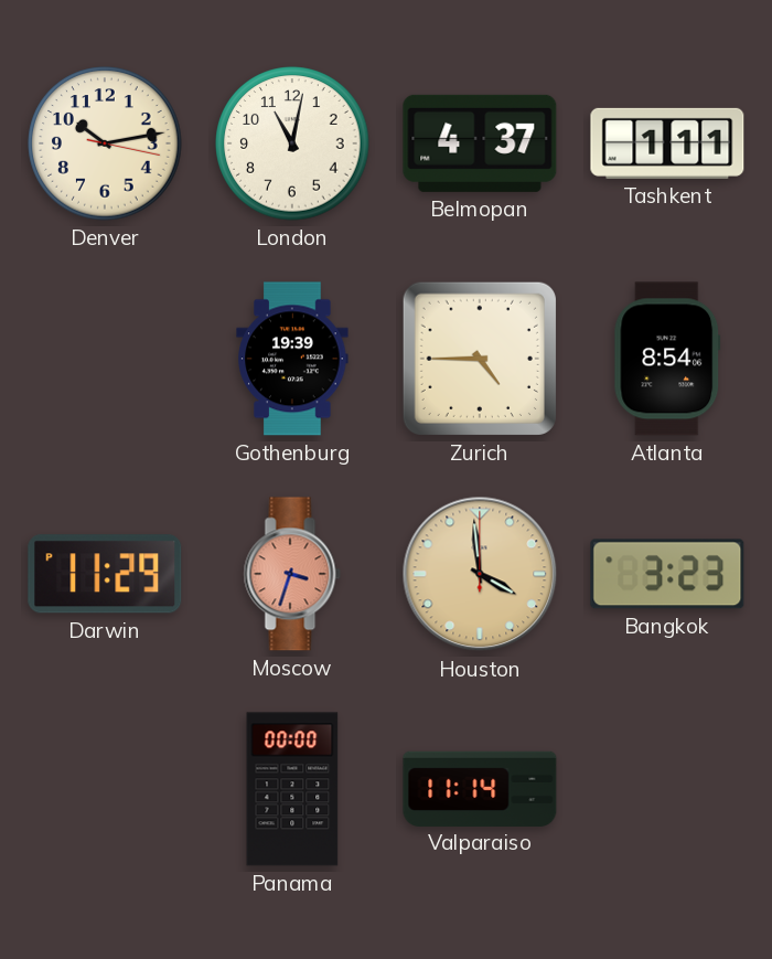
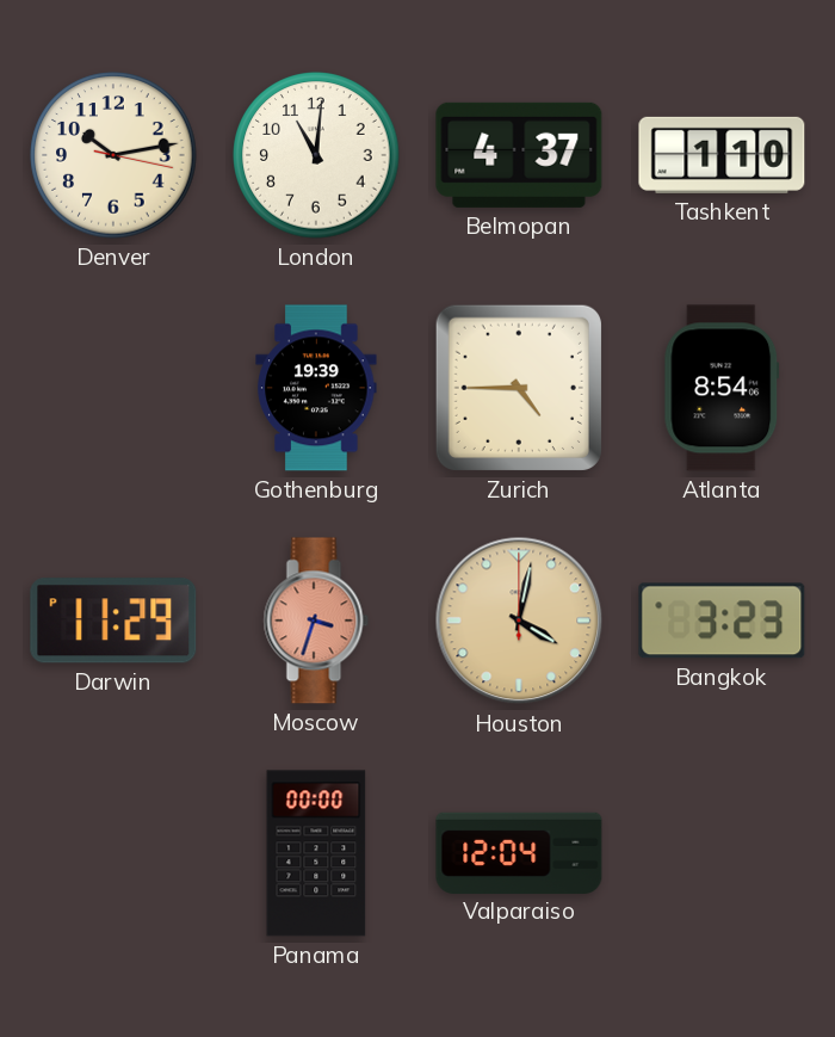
London: 11:02 -> 11:01 (316, 155)
Tashkent: 1:11 -> 1:10 (722, 155)
Houston: 3:59 -> 4:02 (519, 621)
Valparaiso: 11:14 -> 12:04 (519, 852)
